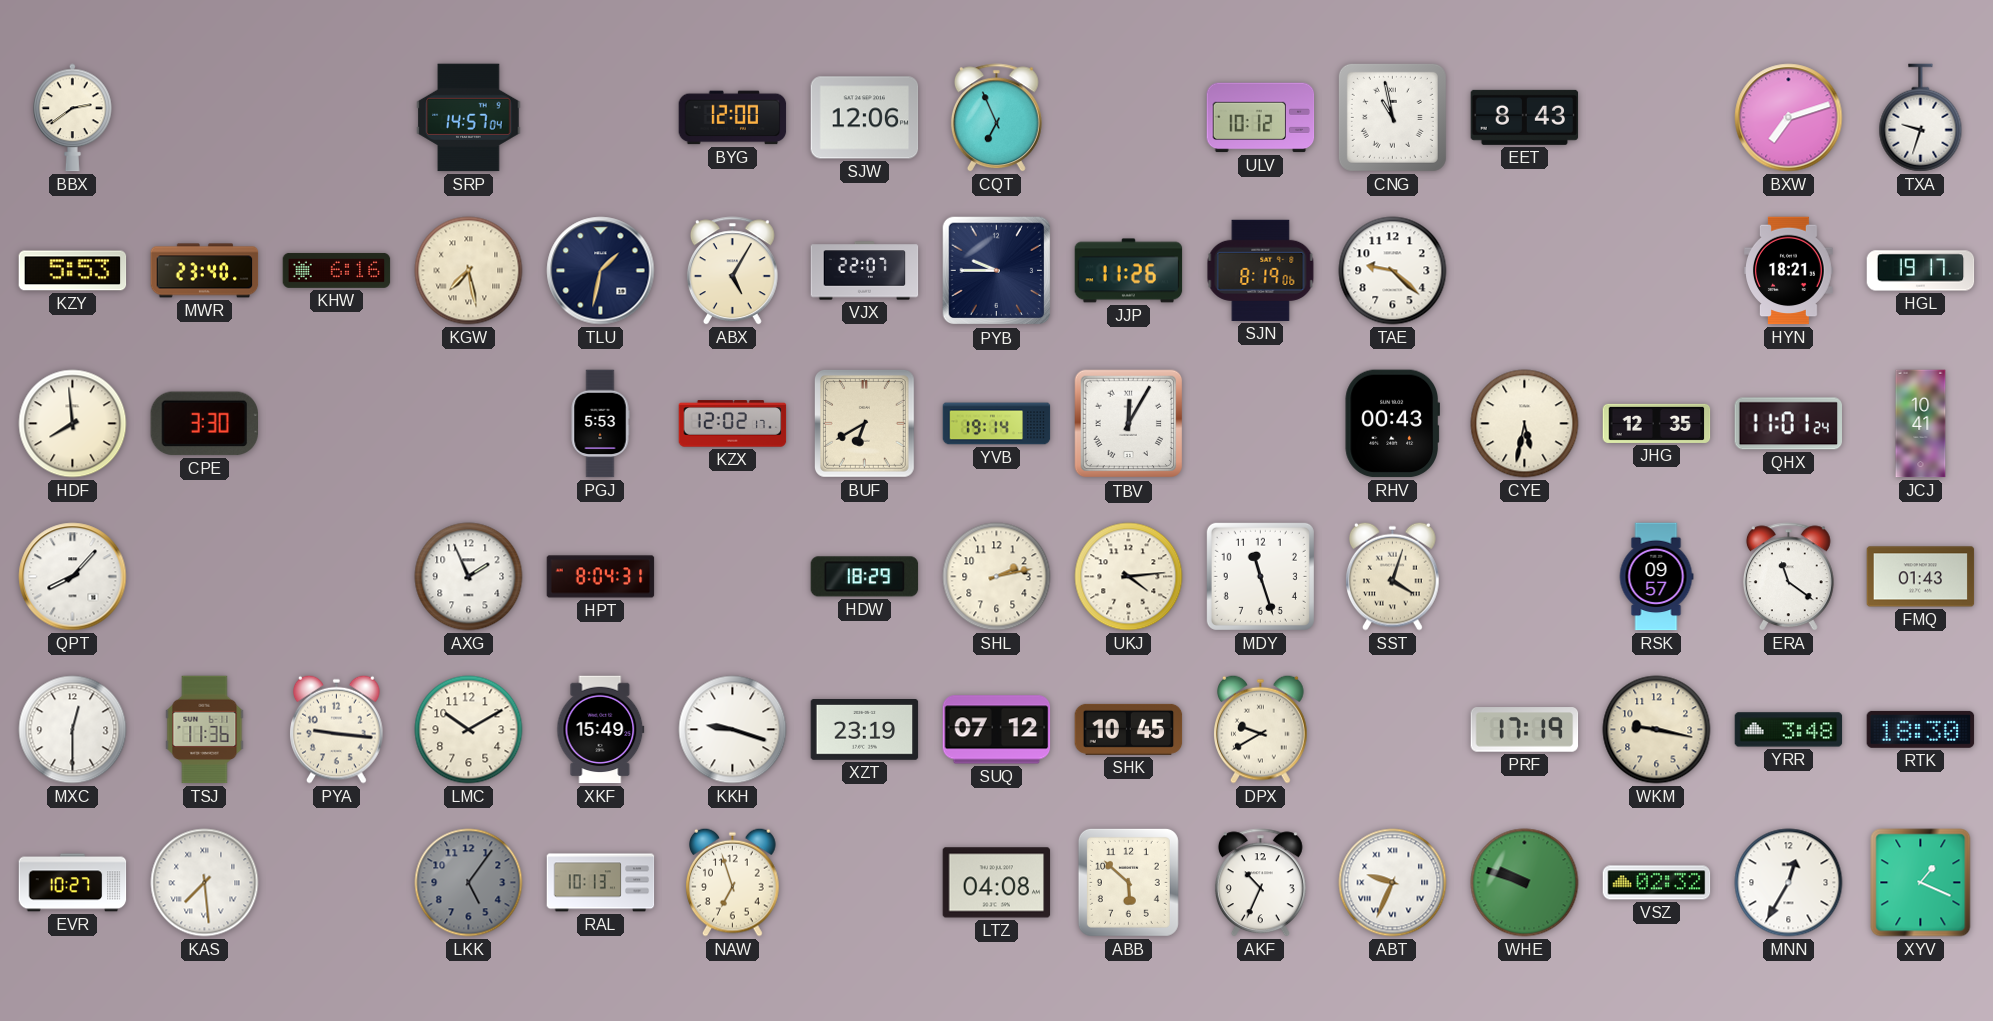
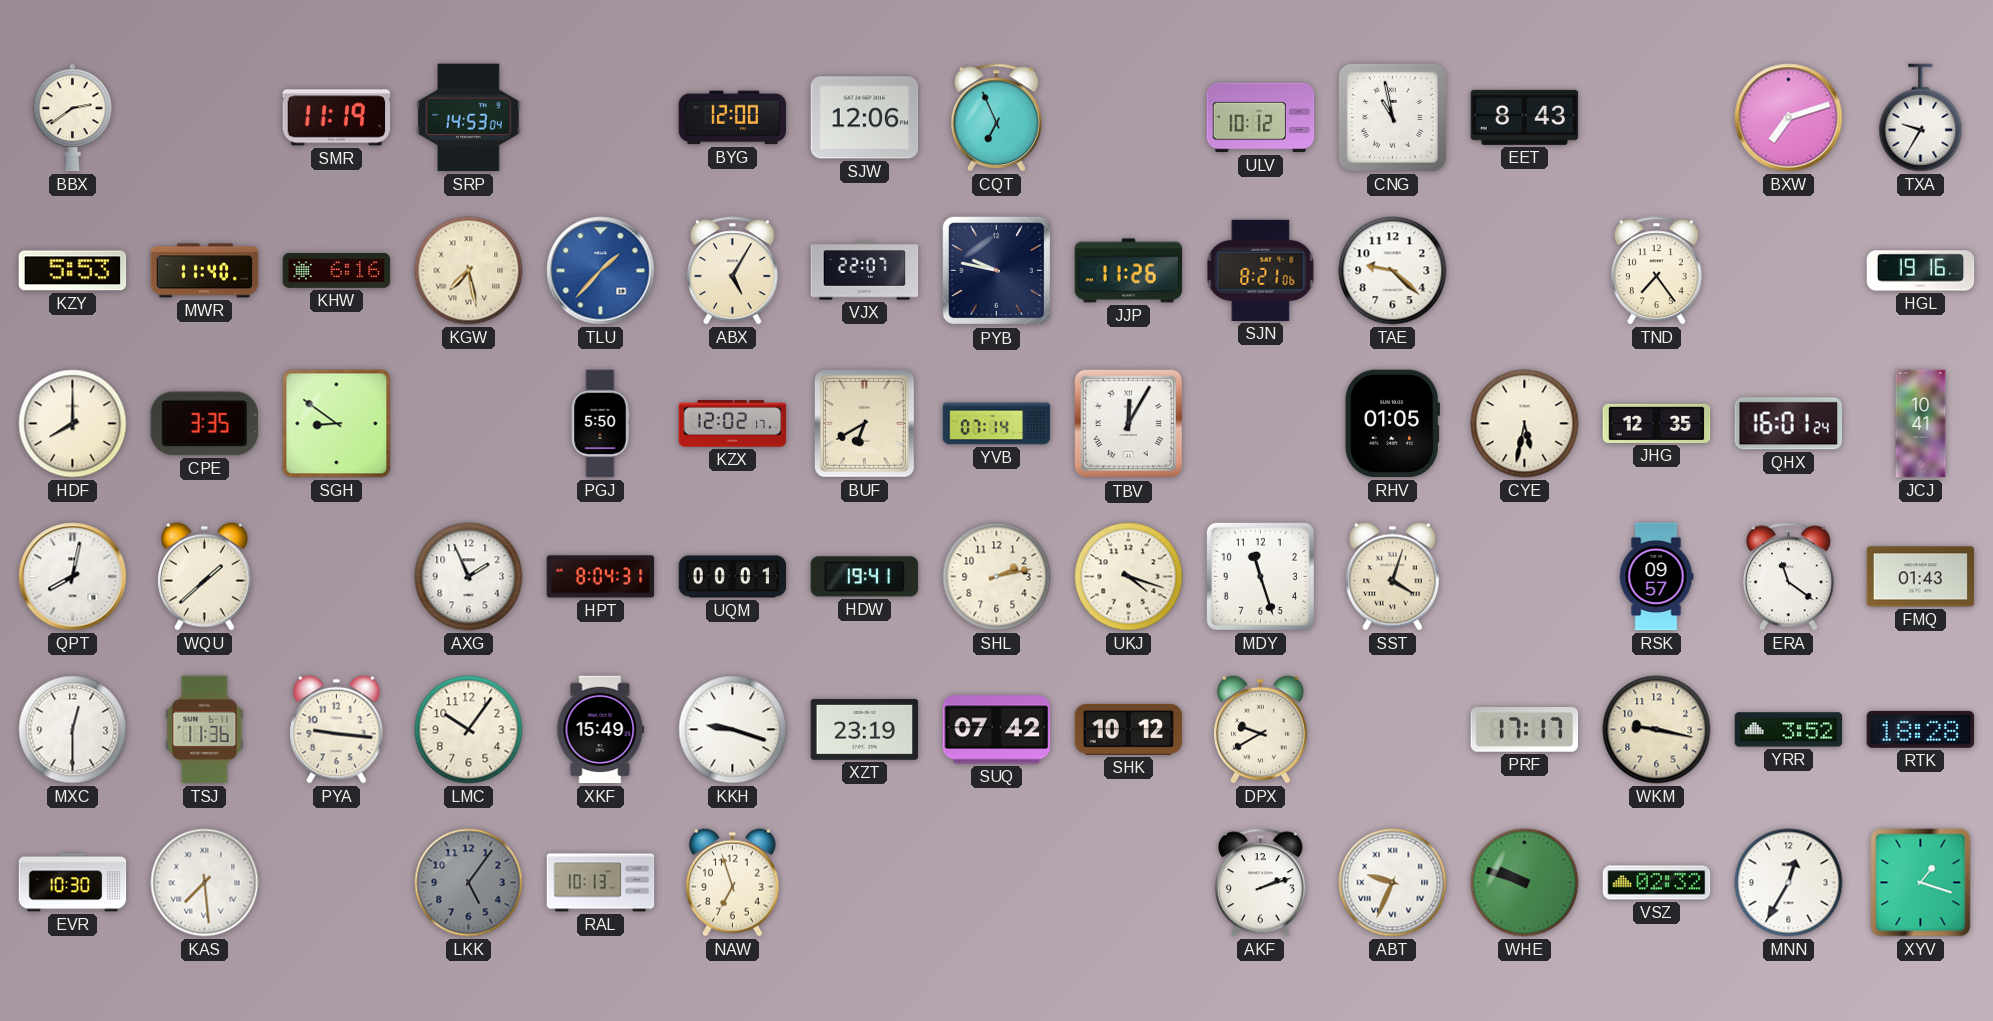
SMR: none -> 11:19 (337, 118)
SRP: 14:57 -> 14:53 (469, 118)
TXA: 9:33 -> 9:35 (1921, 118)
MWR: 23:40 -> 11:40 (205, 271)
TLU: 1:32 -> 1:37 (601, 271)
TLU dial: navy -> blue (601, 271)
PYB: 9:45 -> 9:47 (997, 271)
SJN: 8:19 -> 8:21 (1261, 270)
TND: none -> 7:24 (1656, 271)
HYN: 18:21 -> none (1789, 271)
HGL: 19:17 -> 19:16 (1921, 271)
HDF: 7:59 -> 8:00 (73, 424)
CPE: 3:30 -> 3:35 (204, 424)
SGH: none -> 8:51 (337, 424)
PGJ: 5:53 -> 5:50 (600, 424)
YVB: 19:14 -> 07:14 (997, 424)
RHV: 00:43 -> 01:05 (1392, 424)
QHX: 11:01 -> 16:01 (1788, 424)
QPT: 8:07 -> 8:02 (73, 577)
WQU: none -> 1:38 (205, 576)
UQM: none -> 00:01 (733, 577)
HDW: 18:29 -> 19:41 (865, 577)
UKJ: 4:14 -> 4:18 (1129, 577)
LMC: 10:10 -> 10:06 (469, 730)
SUQ: 07:12 -> 07:42 (997, 730)
SHK: 10:45 -> 10:12 (1129, 729)
PRF: 17:19 -> 17:17 (1525, 730)
YRR: 3:48 -> 3:52 (1789, 730)
RTK: 18:30 -> 18:28 (1921, 729)
EVR: 10:27 -> 10:30 (73, 883)
LTZ: 04:08 -> none (997, 883)
ABB: 5:52 -> none (1128, 882)
AKF: 10:34 -> 2:12 (1260, 883)
XYV: 1:19 -> 1:18 (1921, 883)
